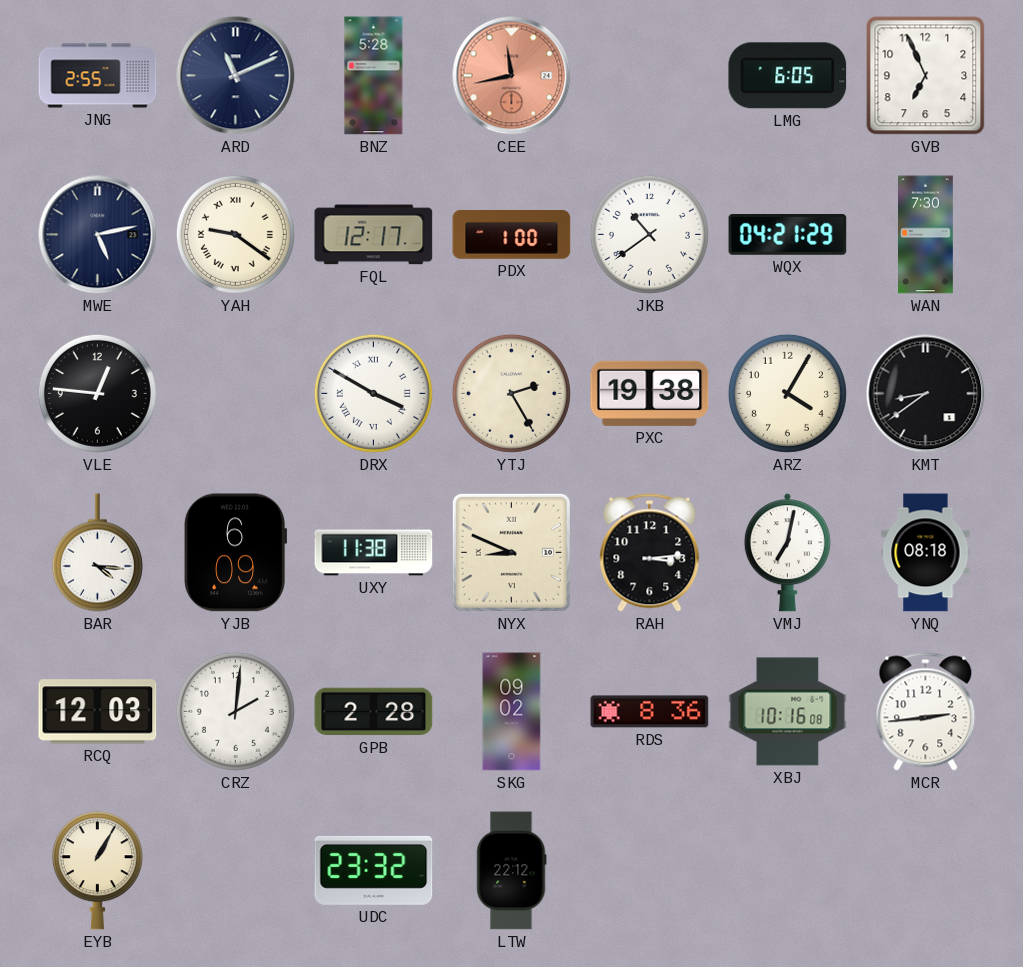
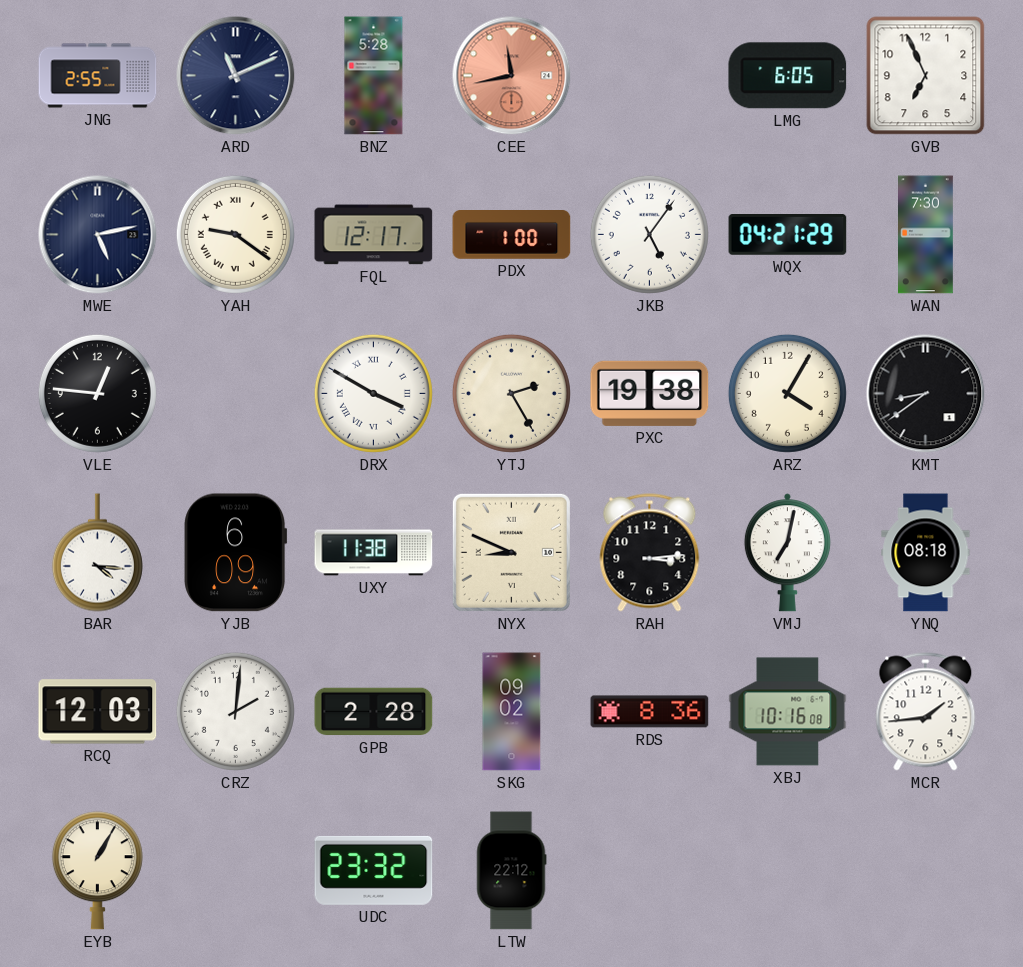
JKB: 10:39 -> 5:06 (649, 234)
MCR: 2:44 -> 1:44 (926, 712)
